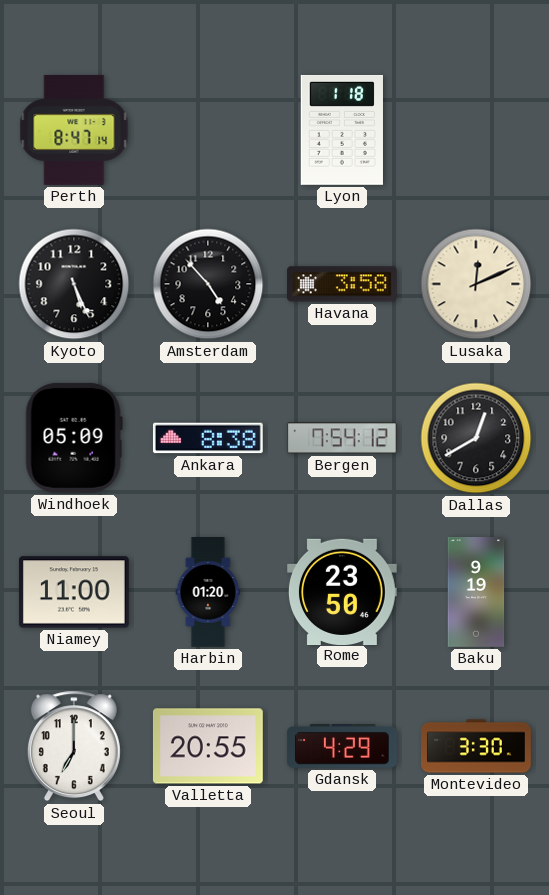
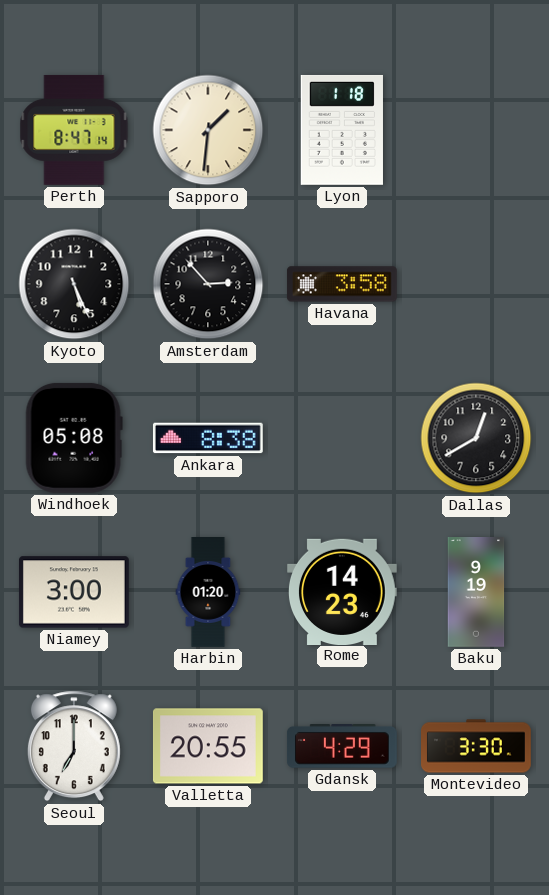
Sapporo: none -> 1:31 (208, 130)
Amsterdam: 4:53 -> 2:53 (208, 284)
Lusaka: 12:11 -> none (476, 284)
Windhoek: 05:09 -> 05:08 (74, 438)
Bergen: 7:54 -> none (342, 438)
Niamey: 11:00 -> 3:00 (74, 592)
Rome: 23:50 -> 14:23 (343, 591)
